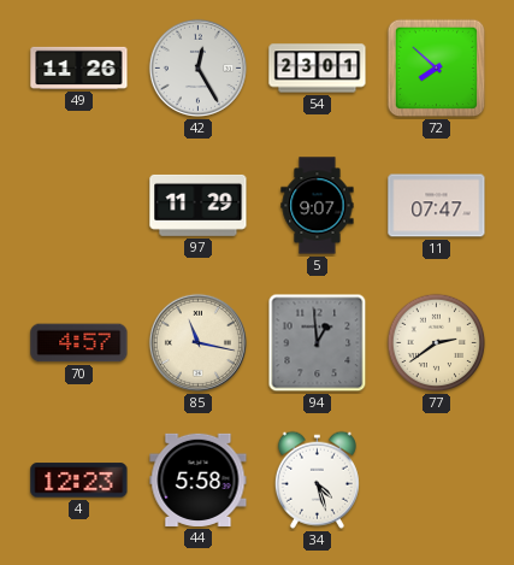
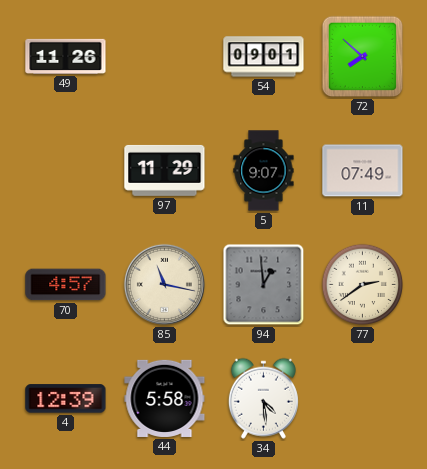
42: 12:25 -> none (197, 67)
54: 23:01 -> 09:01 (264, 57)
11: 07:47 -> 07:49 (363, 171)
4: 12:23 -> 12:39 (66, 399)
34: 4:27 -> 4:29 (263, 398)
